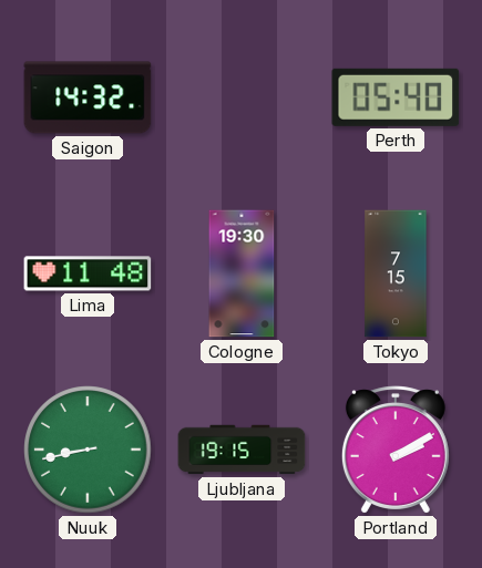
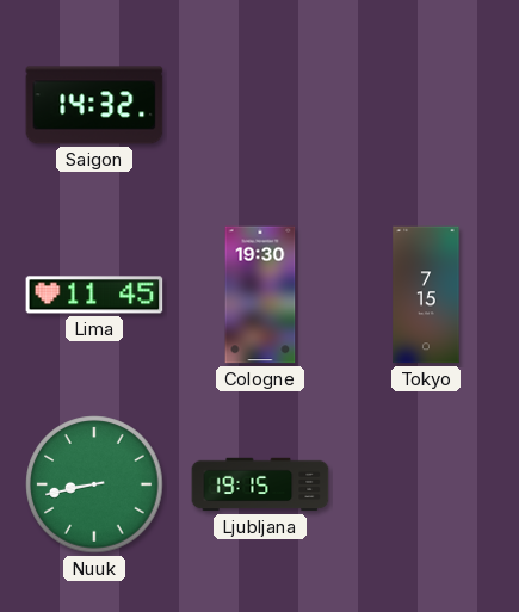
Perth: 05:40 -> none (396, 97)
Lima: 11:48 -> 11:45 (94, 295)
Portland: 2:10 -> none (396, 450)
